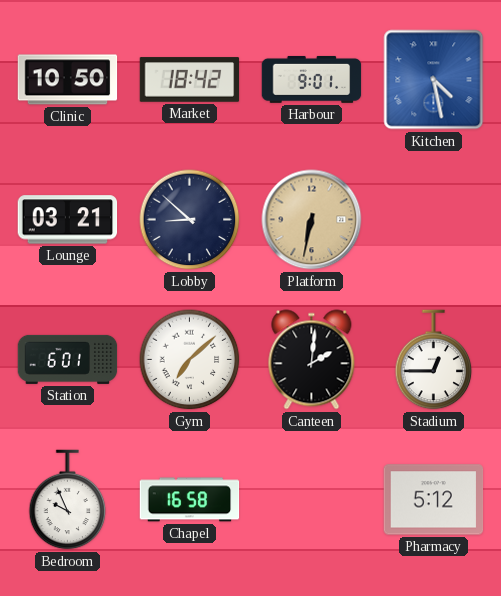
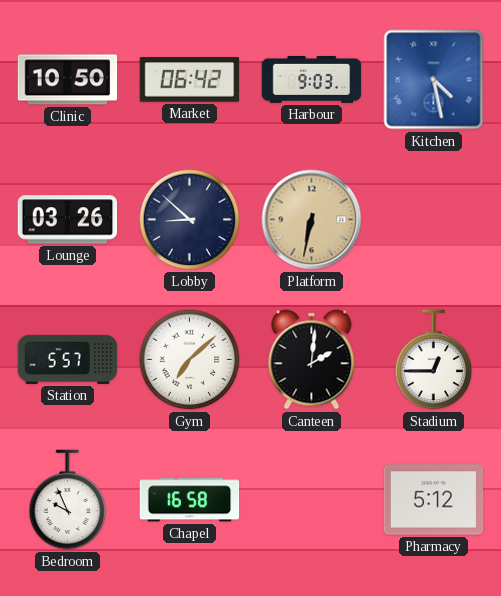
Market: 18:42 -> 06:42 (190, 80)
Harbour: 9:01 -> 9:03 (312, 79)
Lounge: 03:21 -> 03:26 (68, 220)
Station: 6:01 -> 5:57 (68, 359)
